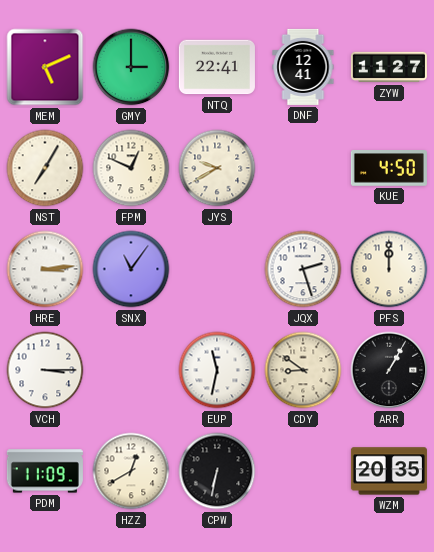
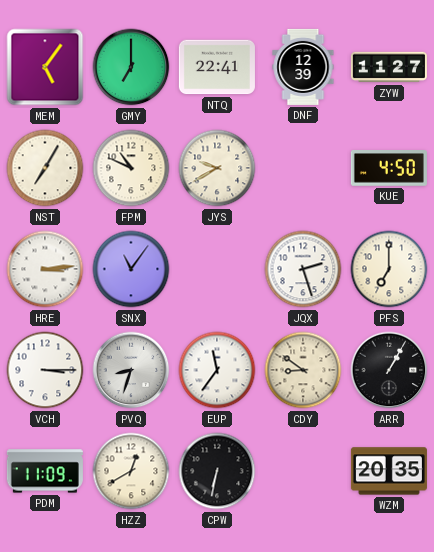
MEM: 5:11 -> 5:06 (45, 67)
GMY: 3:00 -> 7:00 (131, 67)
DNF: 12:41 -> 12:39 (303, 67)
FPM: 12:49 -> 10:49 (131, 168)
PFS: 12:00 -> 7:00 (389, 269)
PVQ: none -> 8:33 (131, 370)
EUP: 11:32 -> 11:36 (217, 370)
